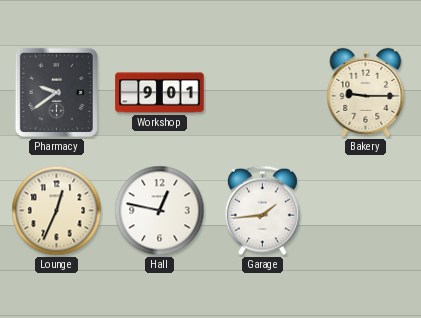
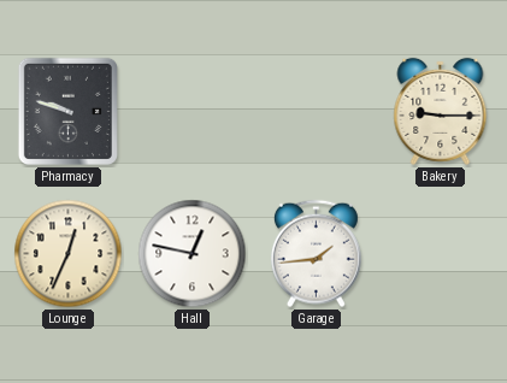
Pharmacy: 9:39 -> 9:48 (67, 111)
Workshop: 9:01 -> none (160, 93)
